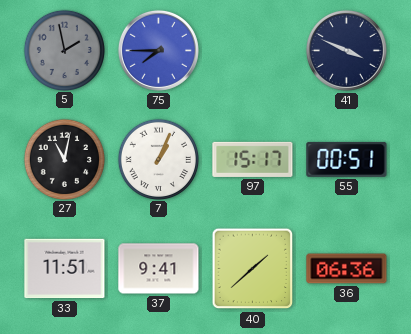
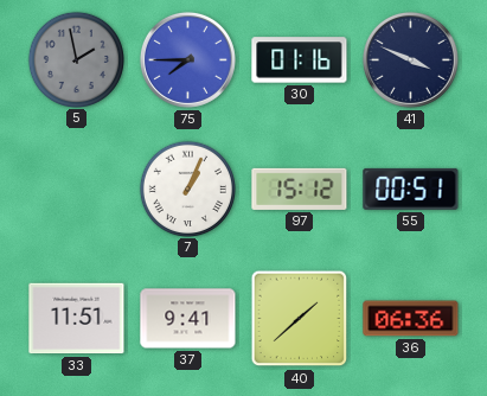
30: none -> 01:16 (300, 60)
27: 11:02 -> none (64, 159)
97: 15:17 -> 15:12 (300, 189)
